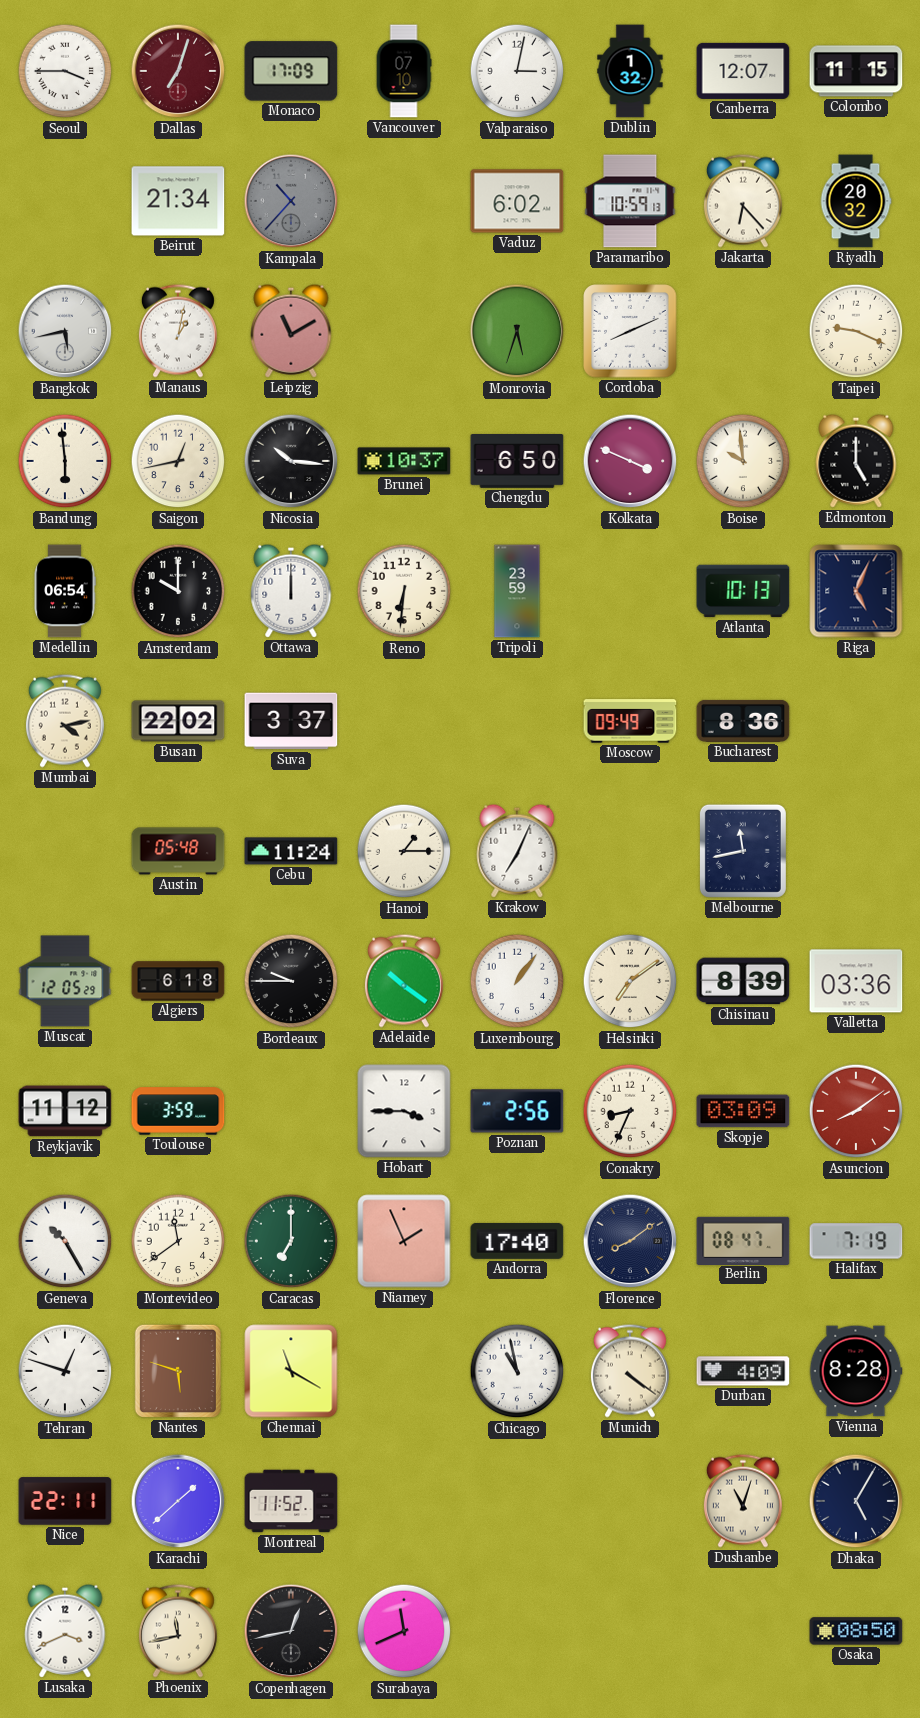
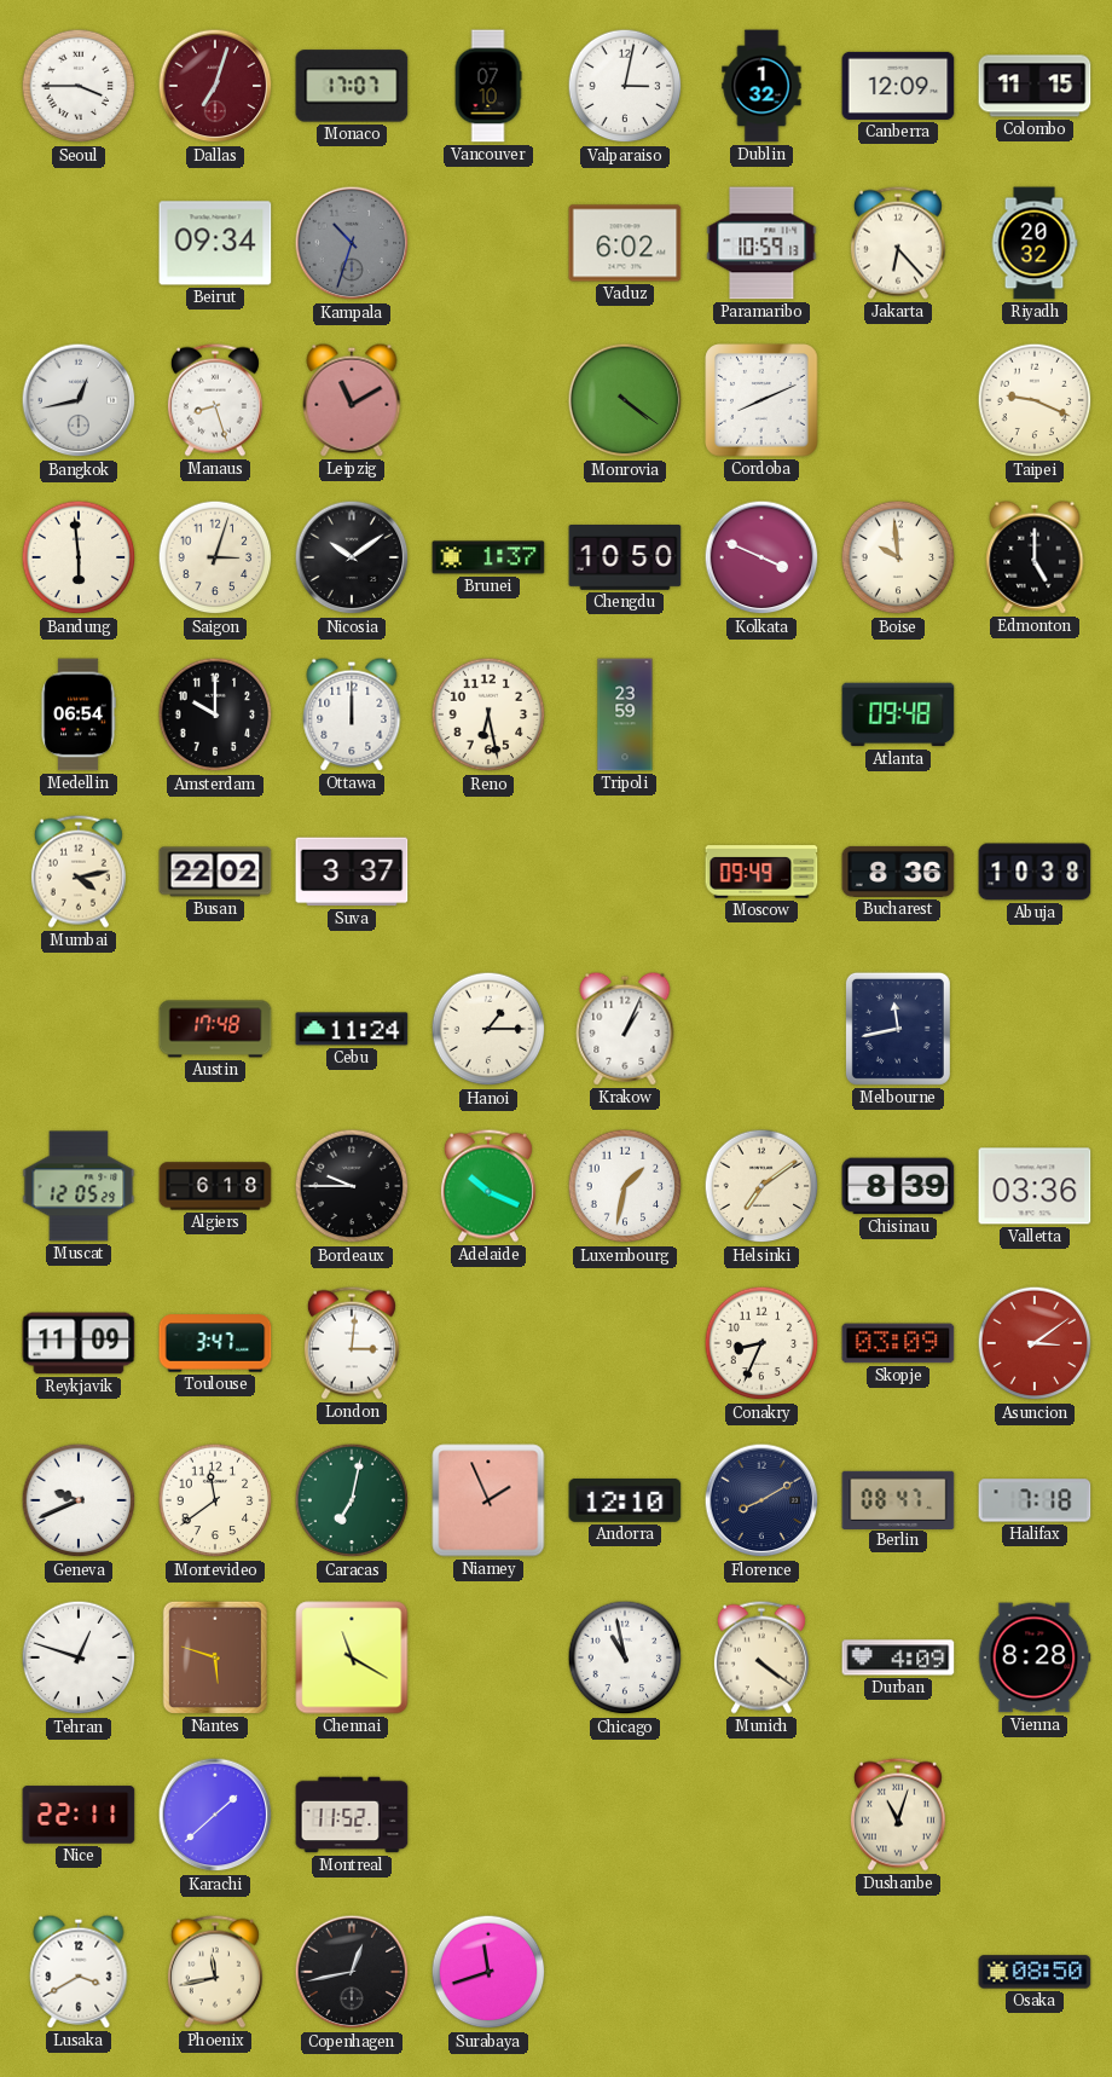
Monaco: 17:09 -> 17:07 (352, 86)
Canberra: 12:07 -> 12:09 (898, 86)
Beirut: 21:34 -> 09:34 (215, 243)
Kampala: 10:37 -> 10:33 (352, 243)
Bangkok: 5:43 -> 12:43 (79, 400)
Manaus: 1:02 -> 8:27 (215, 400)
Monrovia: 5:33 -> 4:21 (625, 400)
Saigon: 12:43 -> 3:03 (215, 557)
Nicosia: 10:16 -> 10:09 (352, 557)
Brunei: 10:37 -> 1:37 (488, 557)
Chengdu: 6:50 -> 10:50 (625, 559)
Reno: 6:31 -> 6:28 (488, 714)
Atlanta: 10:13 -> 09:48 (898, 714)
Riga: 5:04 -> none (856, 591)
Abuja: none -> 10:38 (1035, 872)
Austin: 05:48 -> 17:48 (215, 1029)
Krakow: 7:04 -> 1:04 (625, 1029)
Adelaide: 10:21 -> 10:19 (488, 1186)
Luxembourg: 1:06 -> 1:32 (625, 1186)
Reykjavik: 11:12 -> 11:09 (79, 1343)
Toulouse: 3:59 -> 3:47 (215, 1343)
London: none -> 3:01 (352, 1343)
Hobart: 3:45 -> none (404, 1111)
Poznan: 2:56 -> none (517, 1111)
Asuncion: 8:09 -> 3:09 (1035, 1343)
Geneva: 10:25 -> 9:41 (79, 1500)
Caracas: 7:00 -> 7:02 (352, 1500)
Andorra: 17:40 -> 12:10 (625, 1500)
Florence: 8:09 -> 8:10 (761, 1500)
Halifax: 7:19 -> 7:18 (1035, 1500)
Dhaka: 5:05 -> none (856, 1501)
Lusaka: 3:41 -> 3:40 (79, 1972)
Surabaya: 11:41 -> 11:42 (488, 1972)
